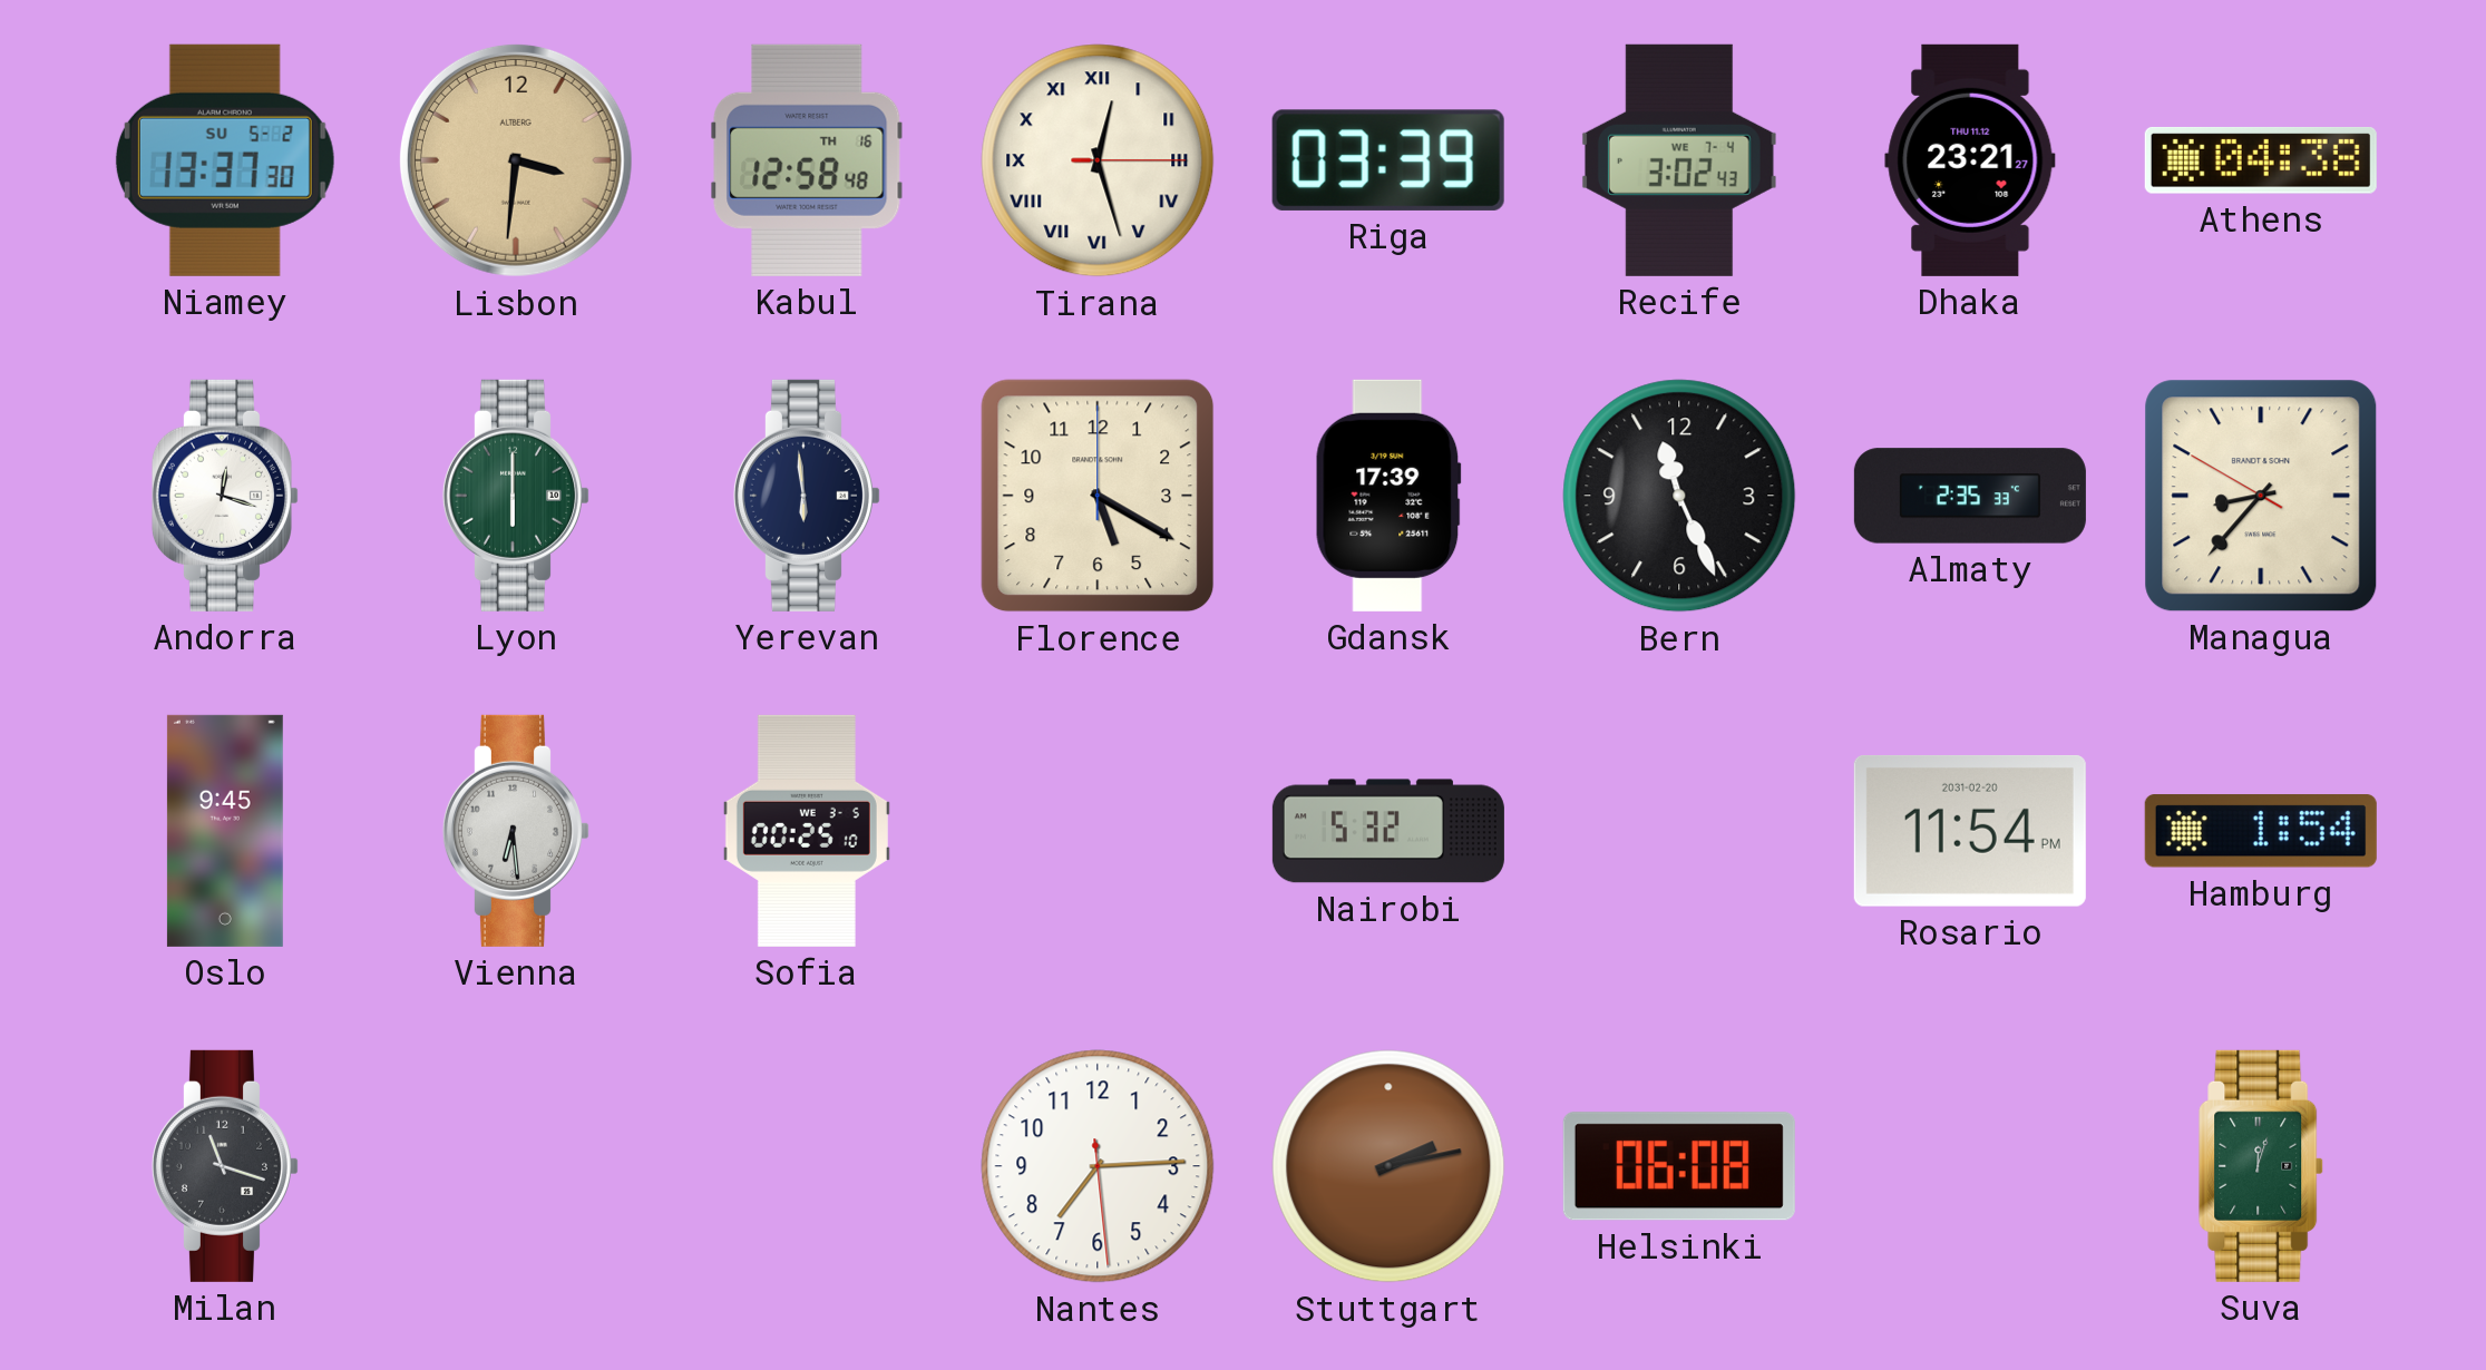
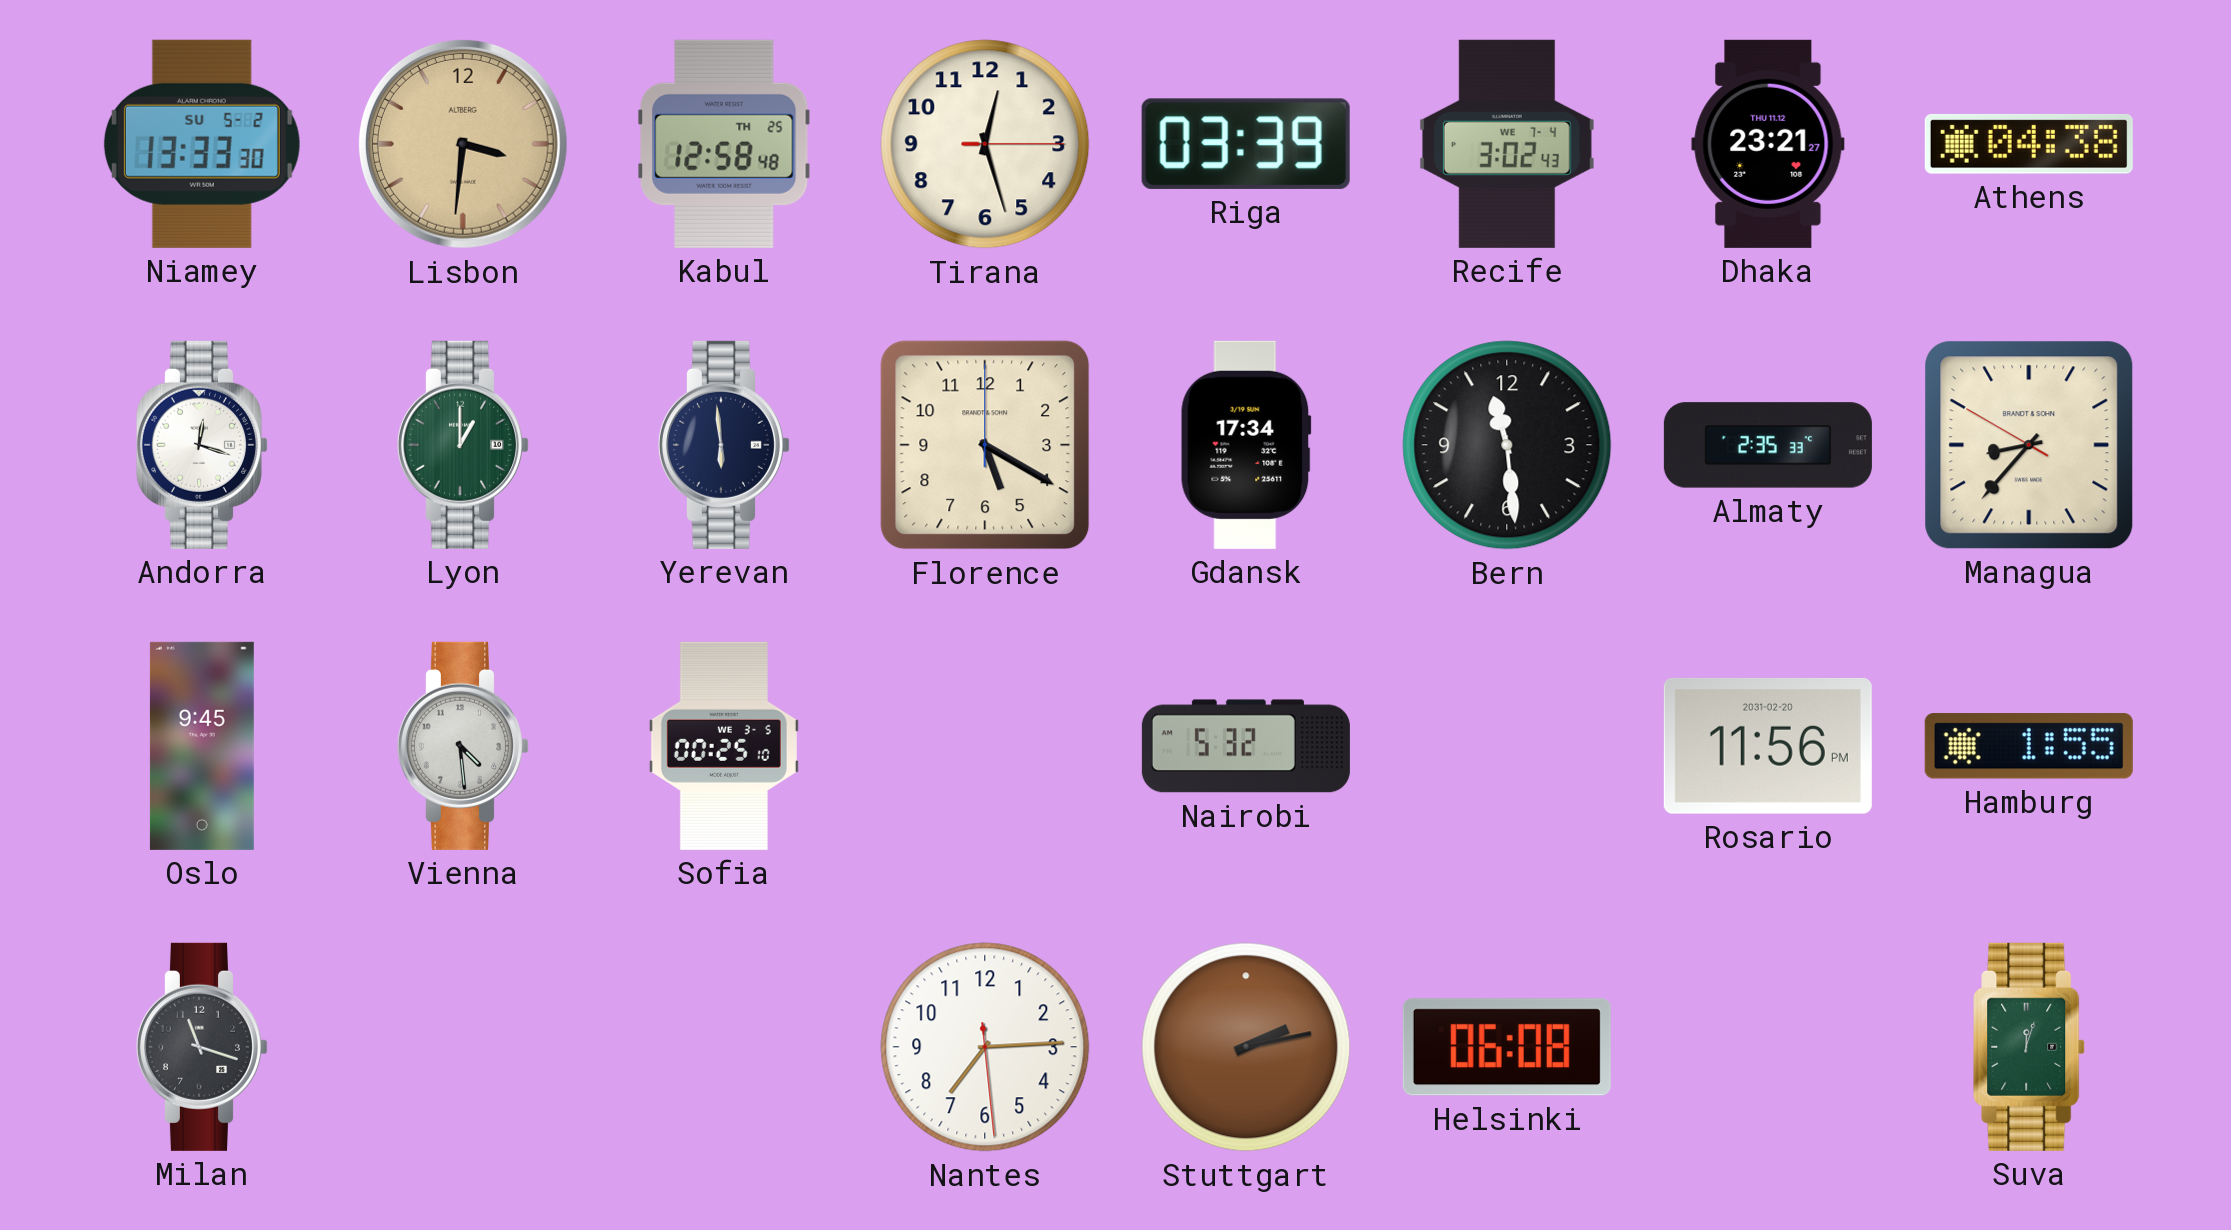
Niamey: 13:37 -> 13:33 (202, 144)
Kabul date: TH 16 -> TH 25 (724, 144)
Tirana numerals: Roman -> Arabic (985, 144)
Lyon: 6:00 -> 1:00 (463, 445)
Gdansk: 17:39 -> 17:34 (1246, 445)
Bern: 11:26 -> 11:29 (1507, 445)
Vienna: 6:29 -> 4:29 (463, 746)
Rosario: 11:54 -> 11:56 (1768, 746)
Hamburg: 1:54 -> 1:55 (2029, 747)
